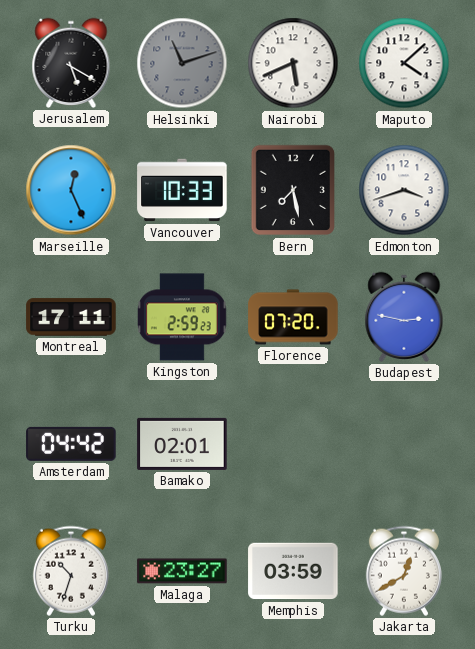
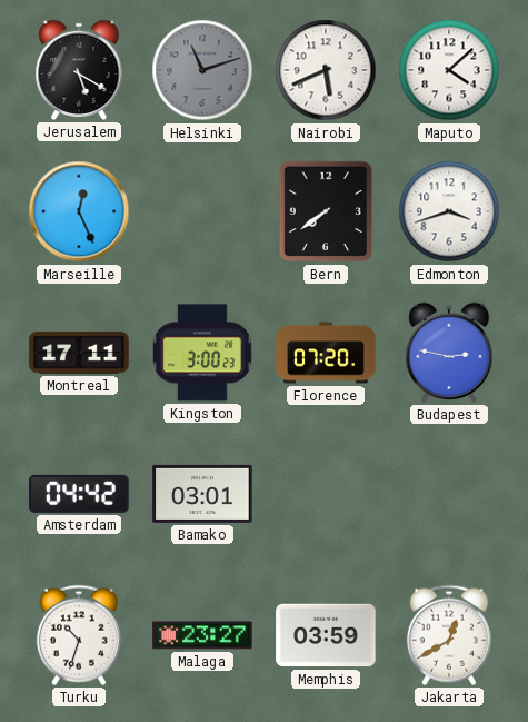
Vancouver: 10:33 -> none (182, 190)
Bern: 7:28 -> 7:39 (325, 211)
Kingston: 2:59 -> 3:00 (202, 353)
Bamako: 02:01 -> 03:01 (202, 494)
